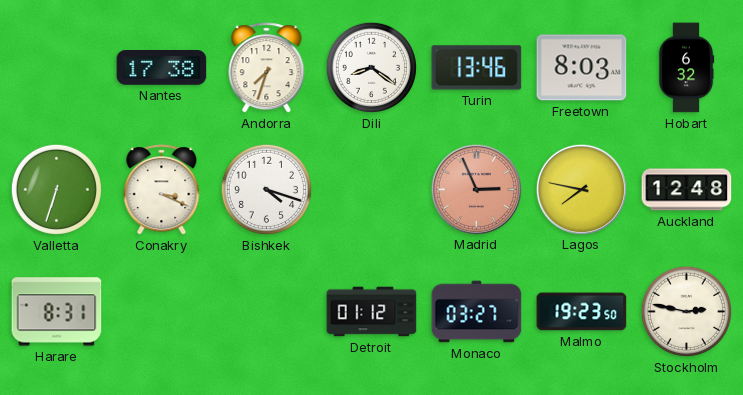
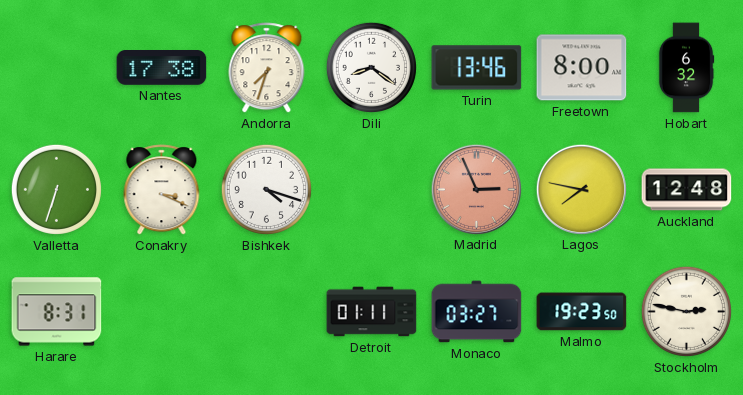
Freetown: 8:03 -> 8:00 (582, 68)
Detroit: 01:12 -> 01:11 (372, 312)
